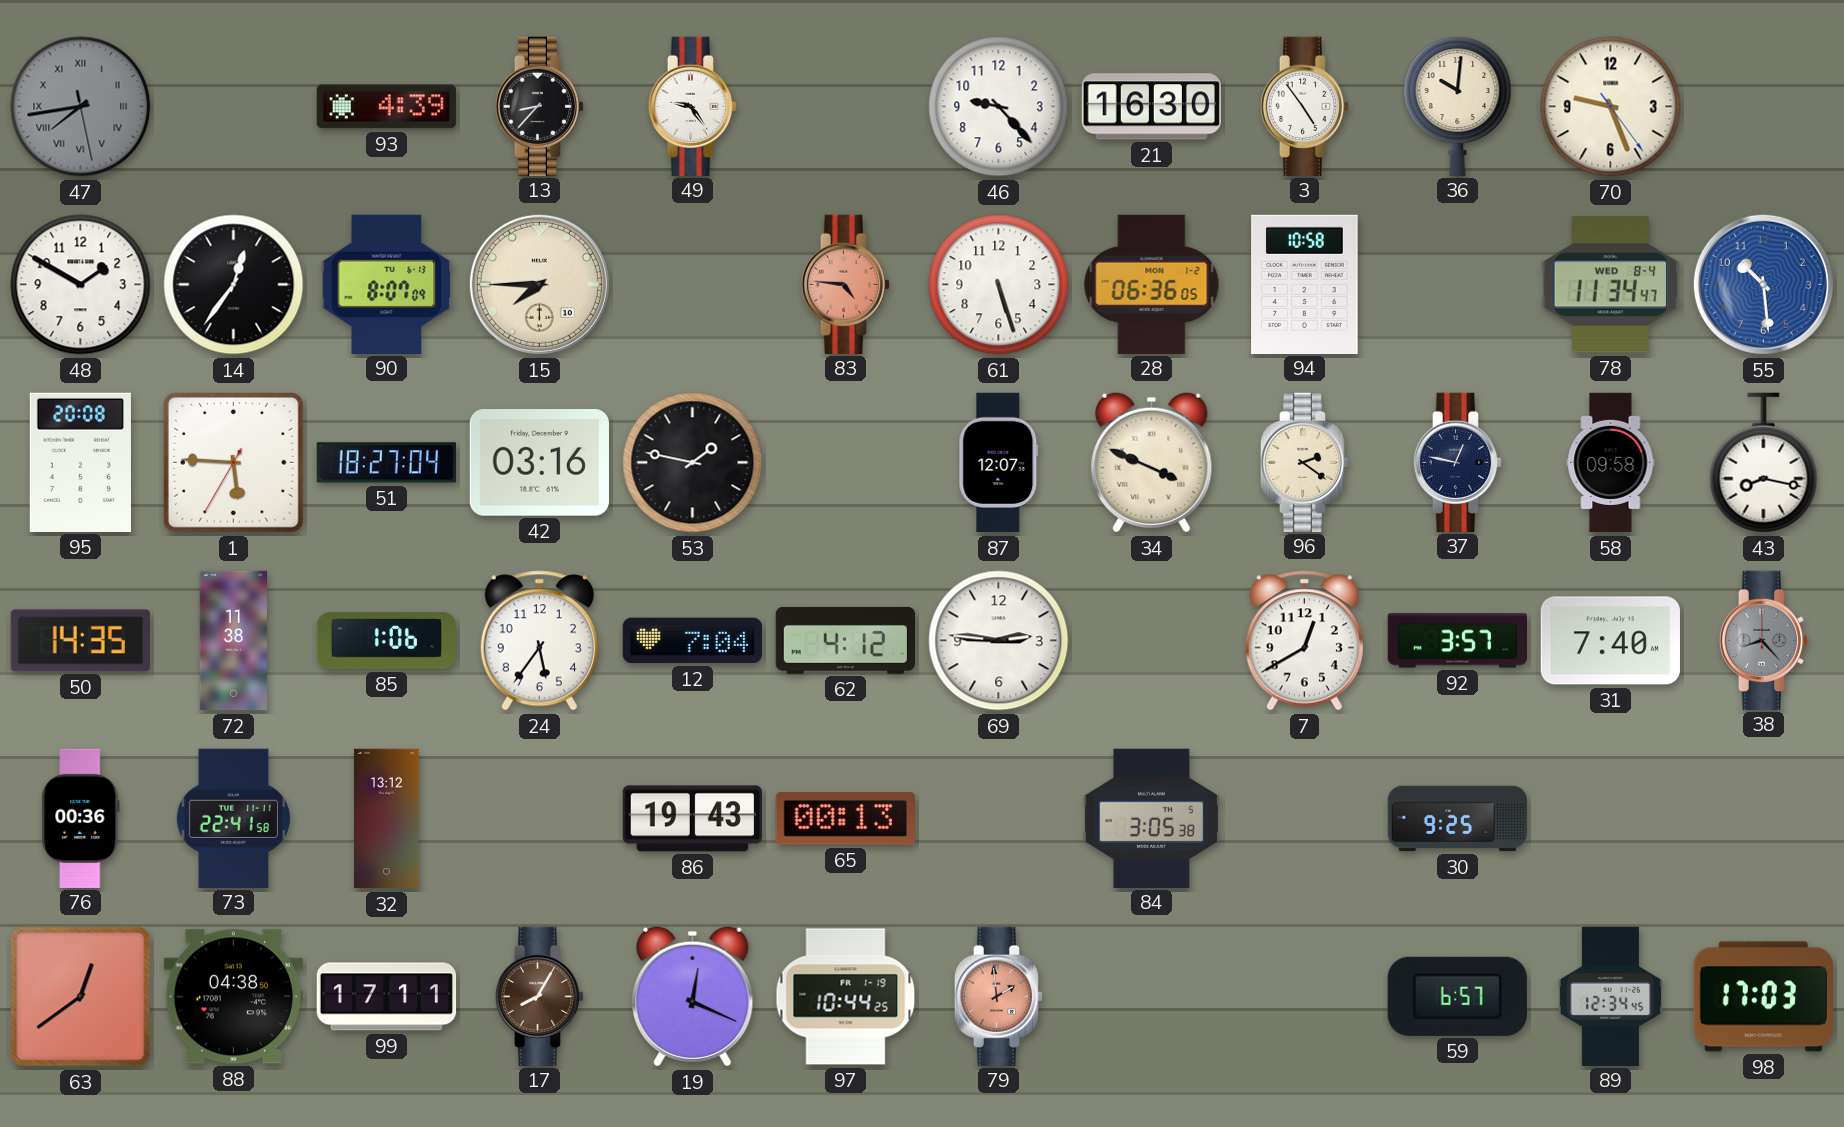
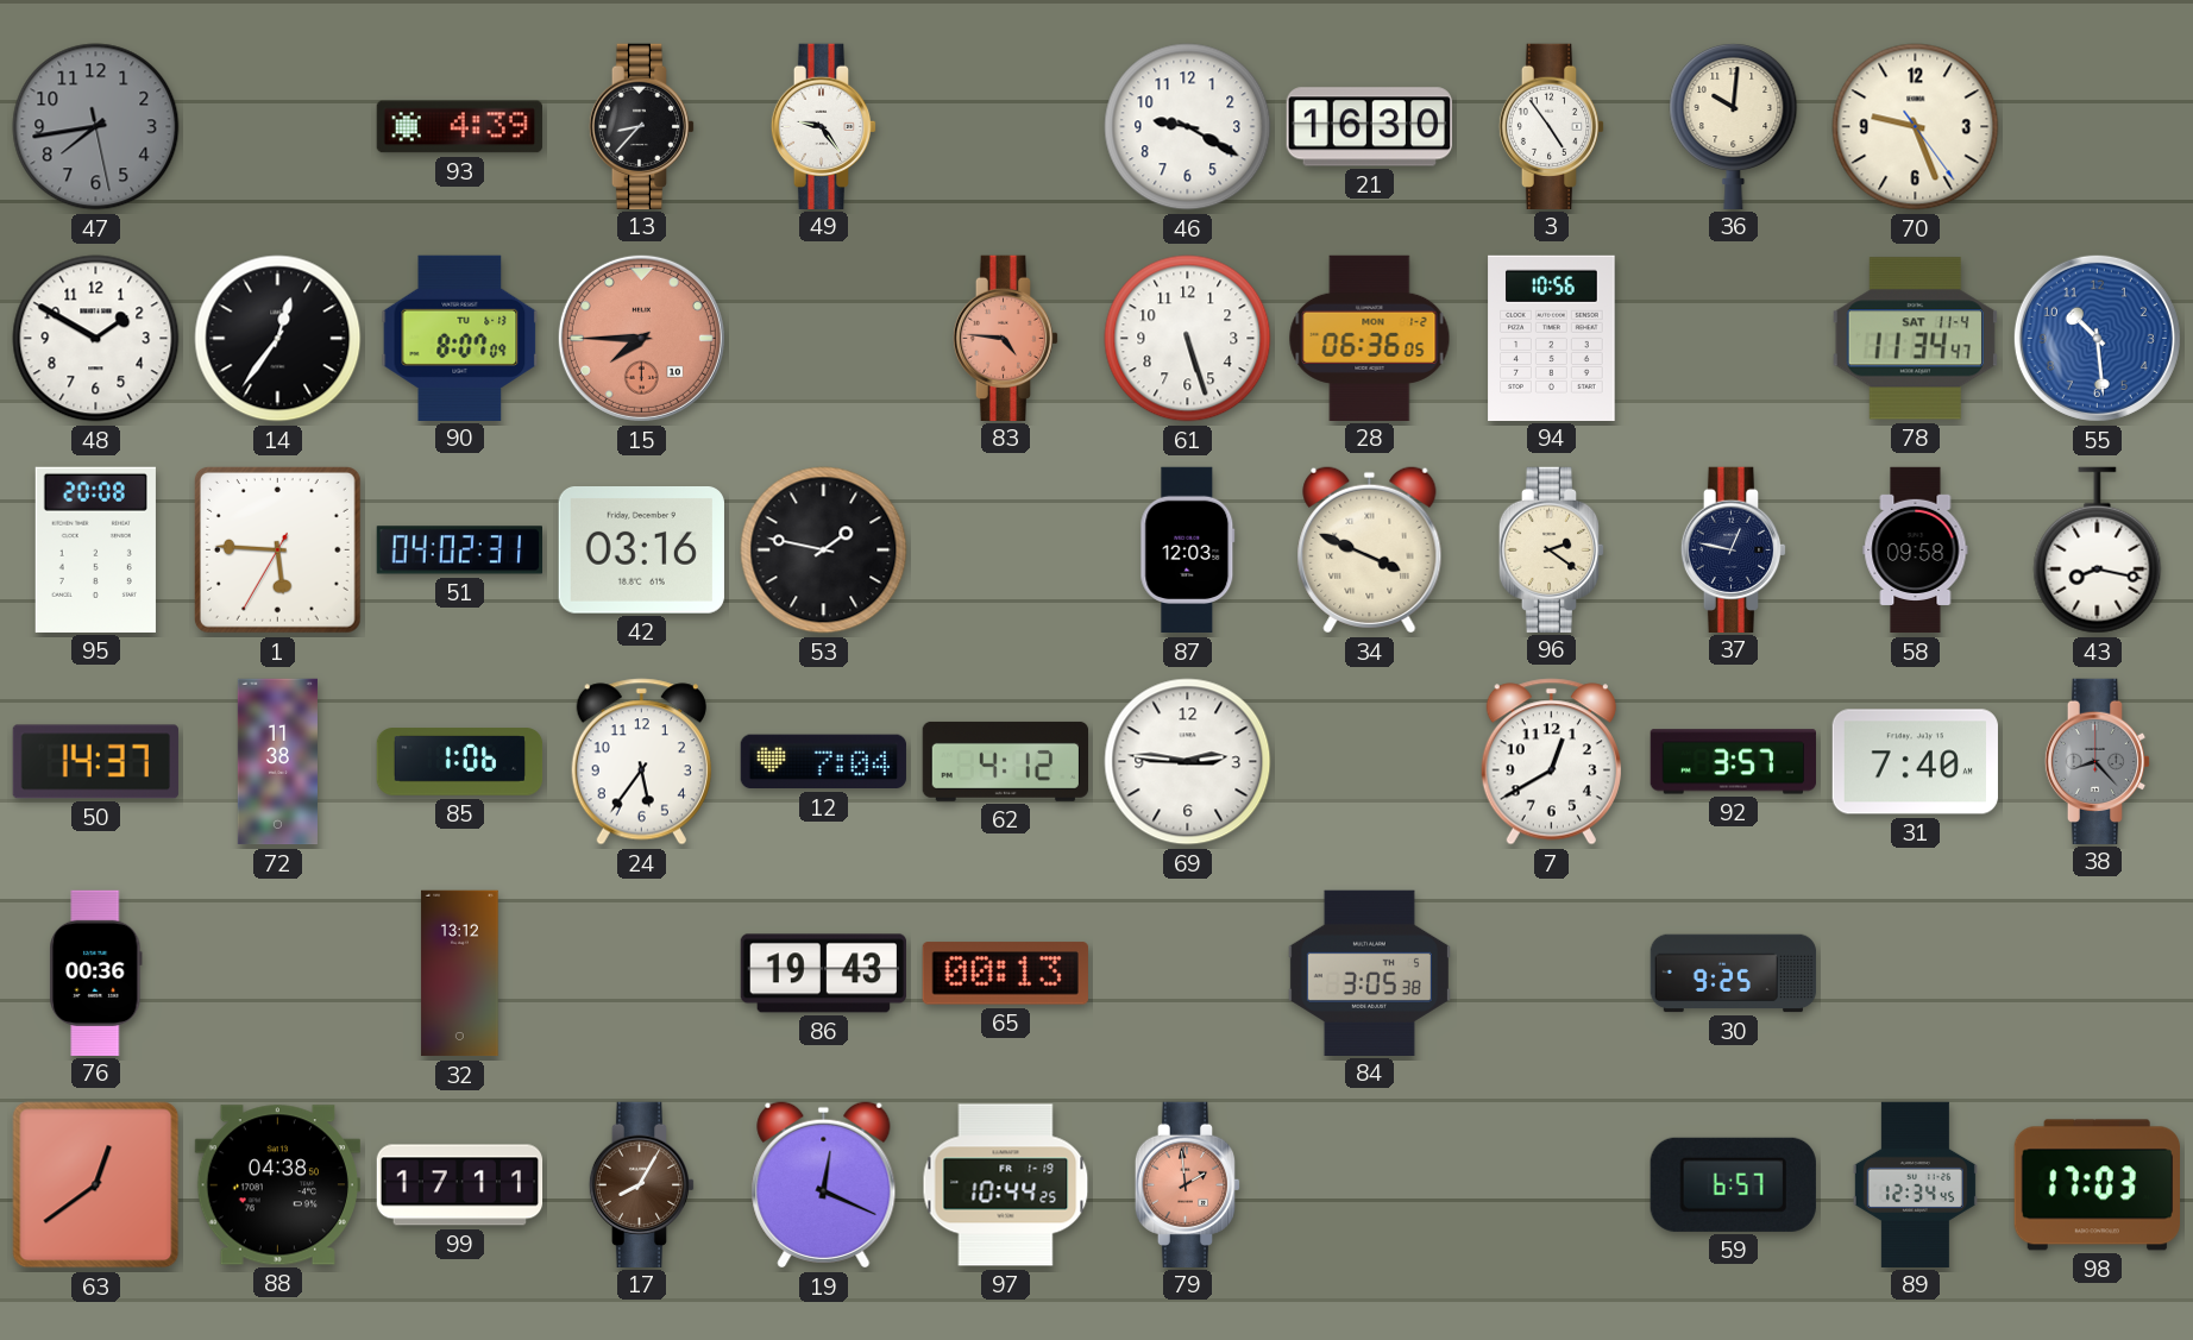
47 numerals: Roman -> Arabic (96, 127)
46: 9:23 -> 9:20 (1188, 127)
15 dial: cream -> salmon (641, 338)
94: 10:58 -> 10:56 (1552, 338)
78 date: WED 8-4 -> SAT 11-4 (1915, 339)
51: 18:27 -> 04:02 (459, 551)
87: 12:07 -> 12:03 (1188, 551)
50: 14:35 -> 14:37 (95, 762)
73: 22:41 -> none (233, 818)
